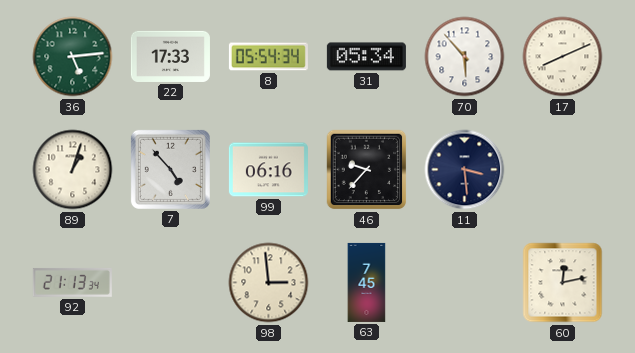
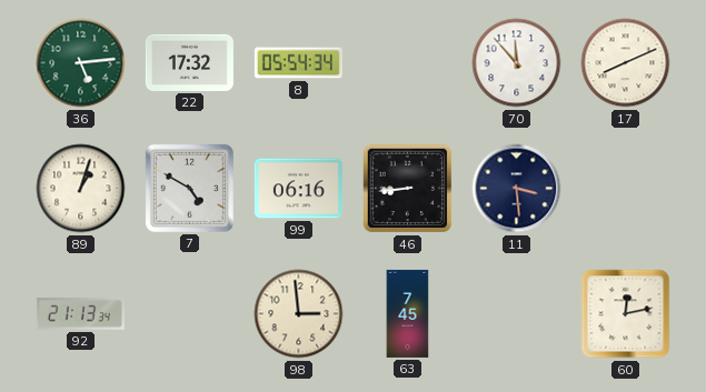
22: 17:33 -> 17:32 (189, 62)
31: 05:34 -> none (366, 57)
70: 5:53 -> 11:53 (517, 63)
7: 4:53 -> 4:50 (189, 188)
46: 9:37 -> 8:44 (408, 189)
